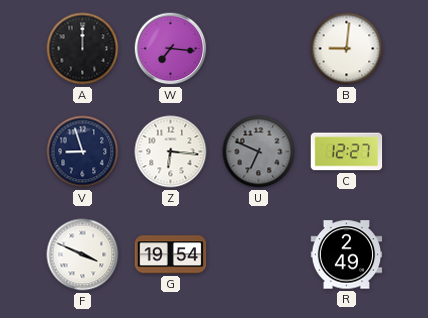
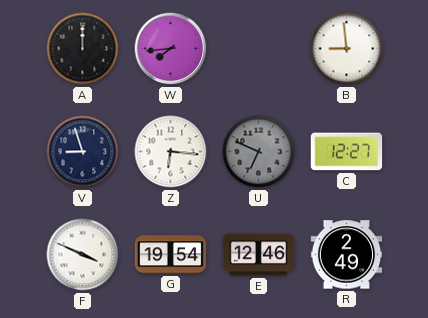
W: 7:16 -> 7:44 (171, 49)
B: 9:01 -> 8:59 (347, 49)
E: none -> 12:46 (259, 255)
